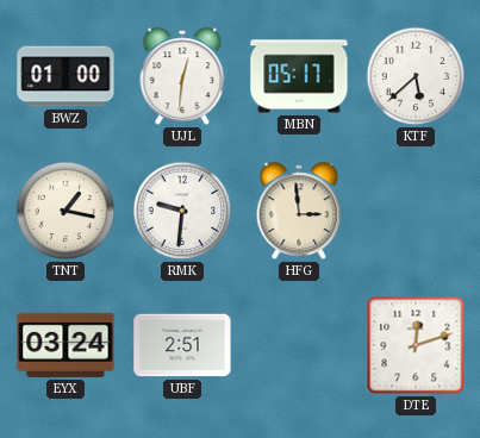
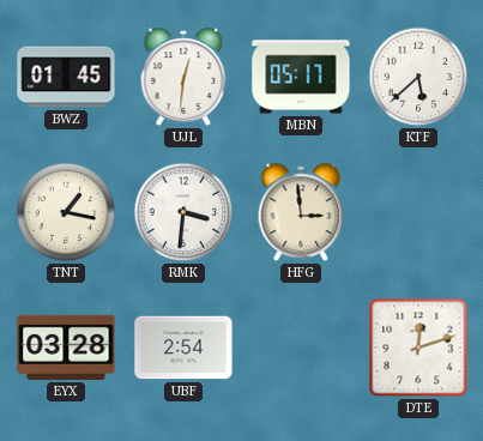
BWZ: 01:00 -> 01:45 (66, 77)
RMK: 9:31 -> 3:31 (183, 212)
EYX: 03:24 -> 03:28 (66, 348)
UBF: 2:51 -> 2:54 (183, 348)
